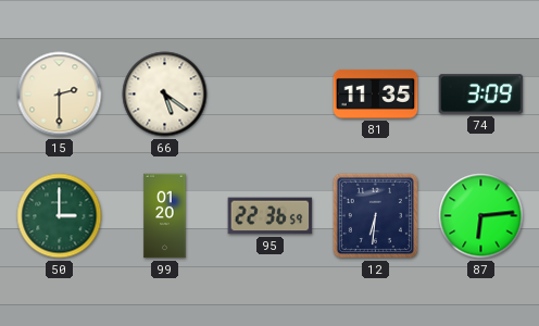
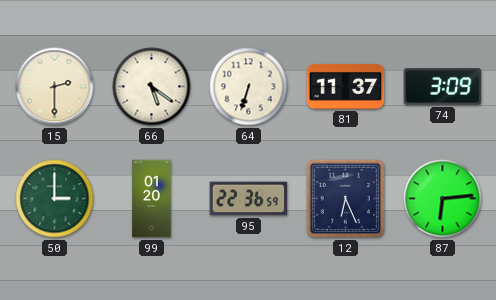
64: none -> 6:33 (249, 87)
81: 11:35 -> 11:37 (346, 86)
12: 6:31 -> 6:26 (345, 198)
